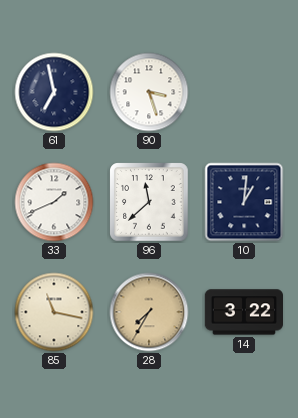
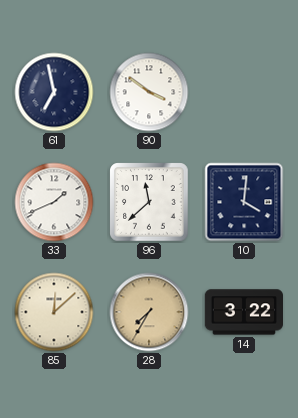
90: 3:27 -> 3:51 (149, 92)
10: 1:01 -> 4:01 (244, 202)
85: 11:17 -> 12:08 (54, 312)
